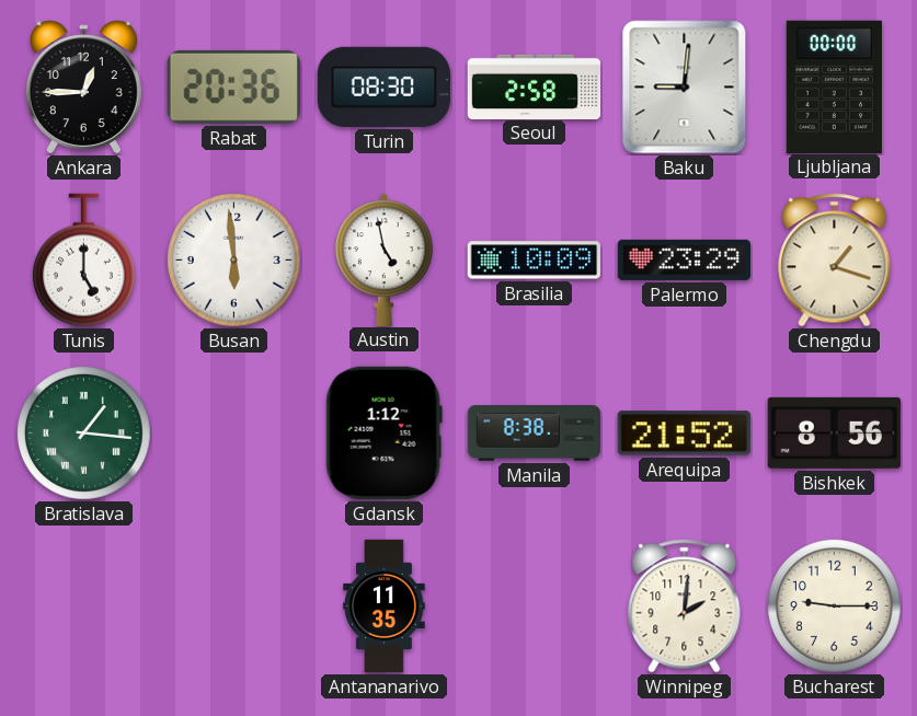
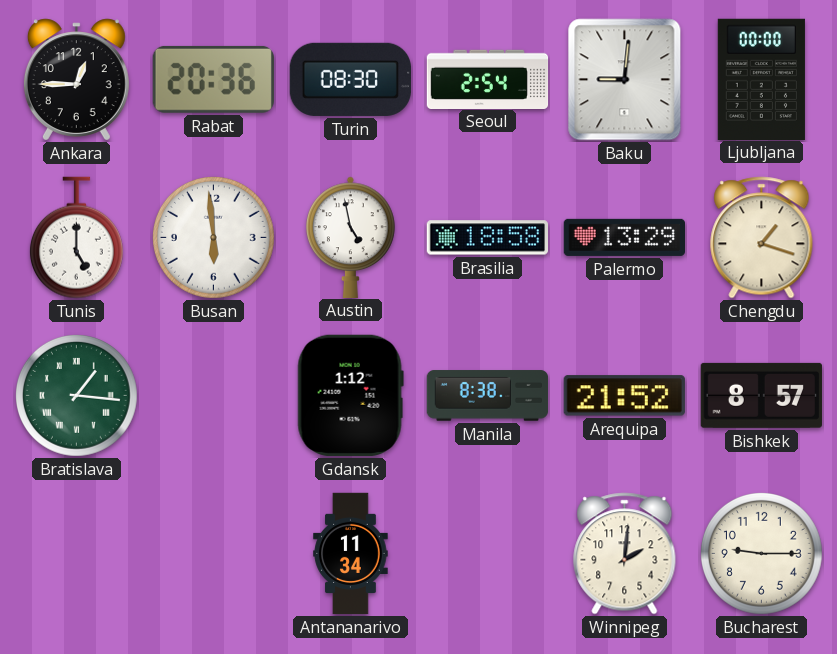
Seoul: 2:58 -> 2:54 (488, 79)
Brasilia: 10:09 -> 18:58 (487, 238)
Palermo: 23:29 -> 13:29 (624, 237)
Bishkek: 8:56 -> 8:57 (761, 395)
Antananarivo: 11:35 -> 11:34 (351, 554)
